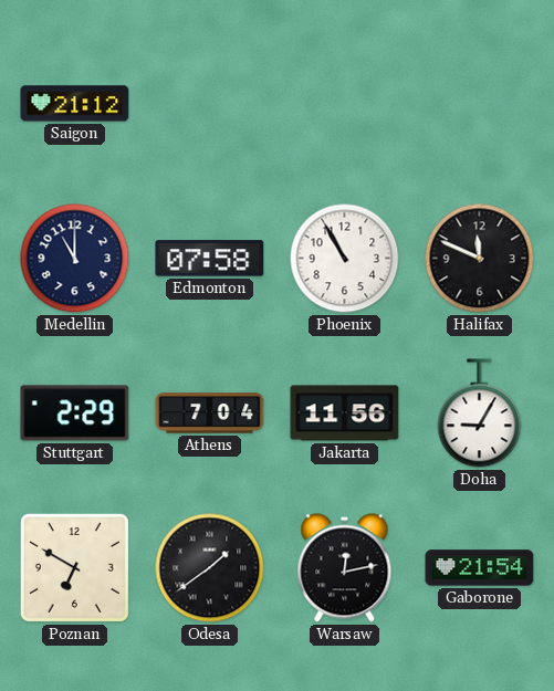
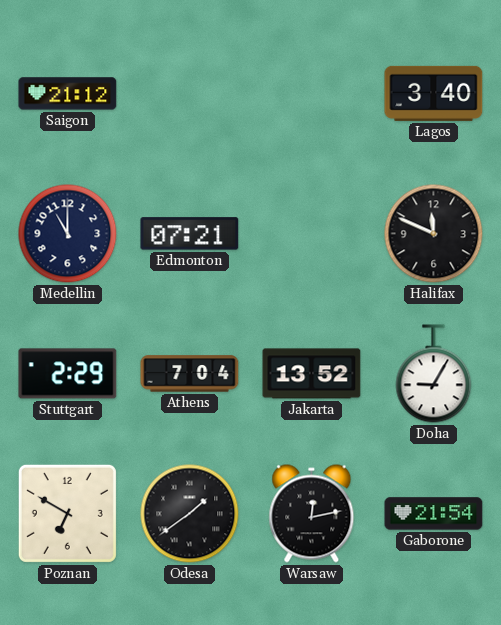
Lagos: none -> 3:40 (434, 93)
Edmonton: 07:58 -> 07:21 (190, 234)
Phoenix: 10:55 -> none (345, 259)
Jakarta: 11:56 -> 13:52 (312, 374)
